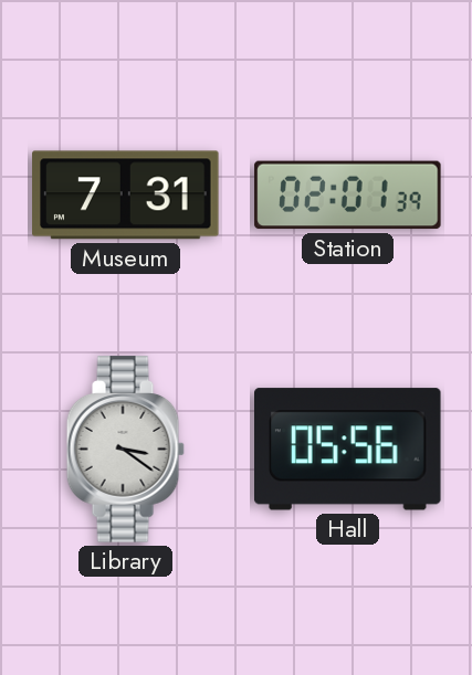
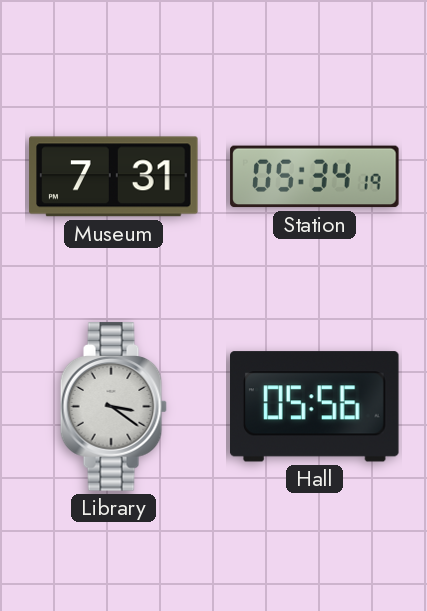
Station: 02:01 -> 05:34 (315, 177)
